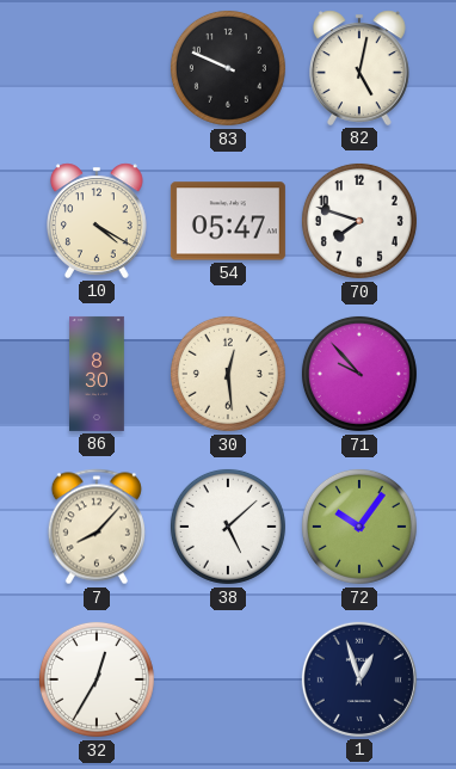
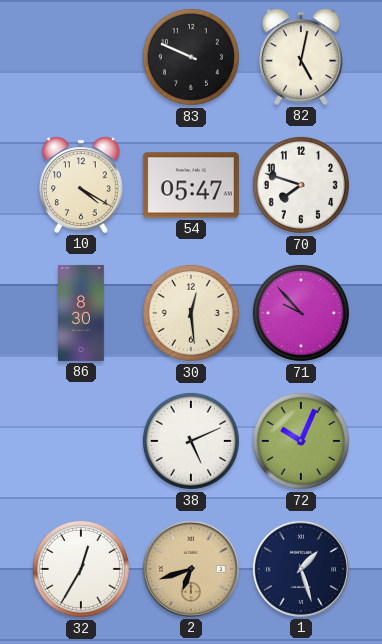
7: 8:07 -> none (97, 527)
38: 5:08 -> 5:11 (191, 441)
72: 10:06 -> 10:04 (301, 441)
2: none -> 6:42 (191, 569)
1: 12:57 -> 1:27 (301, 569)
